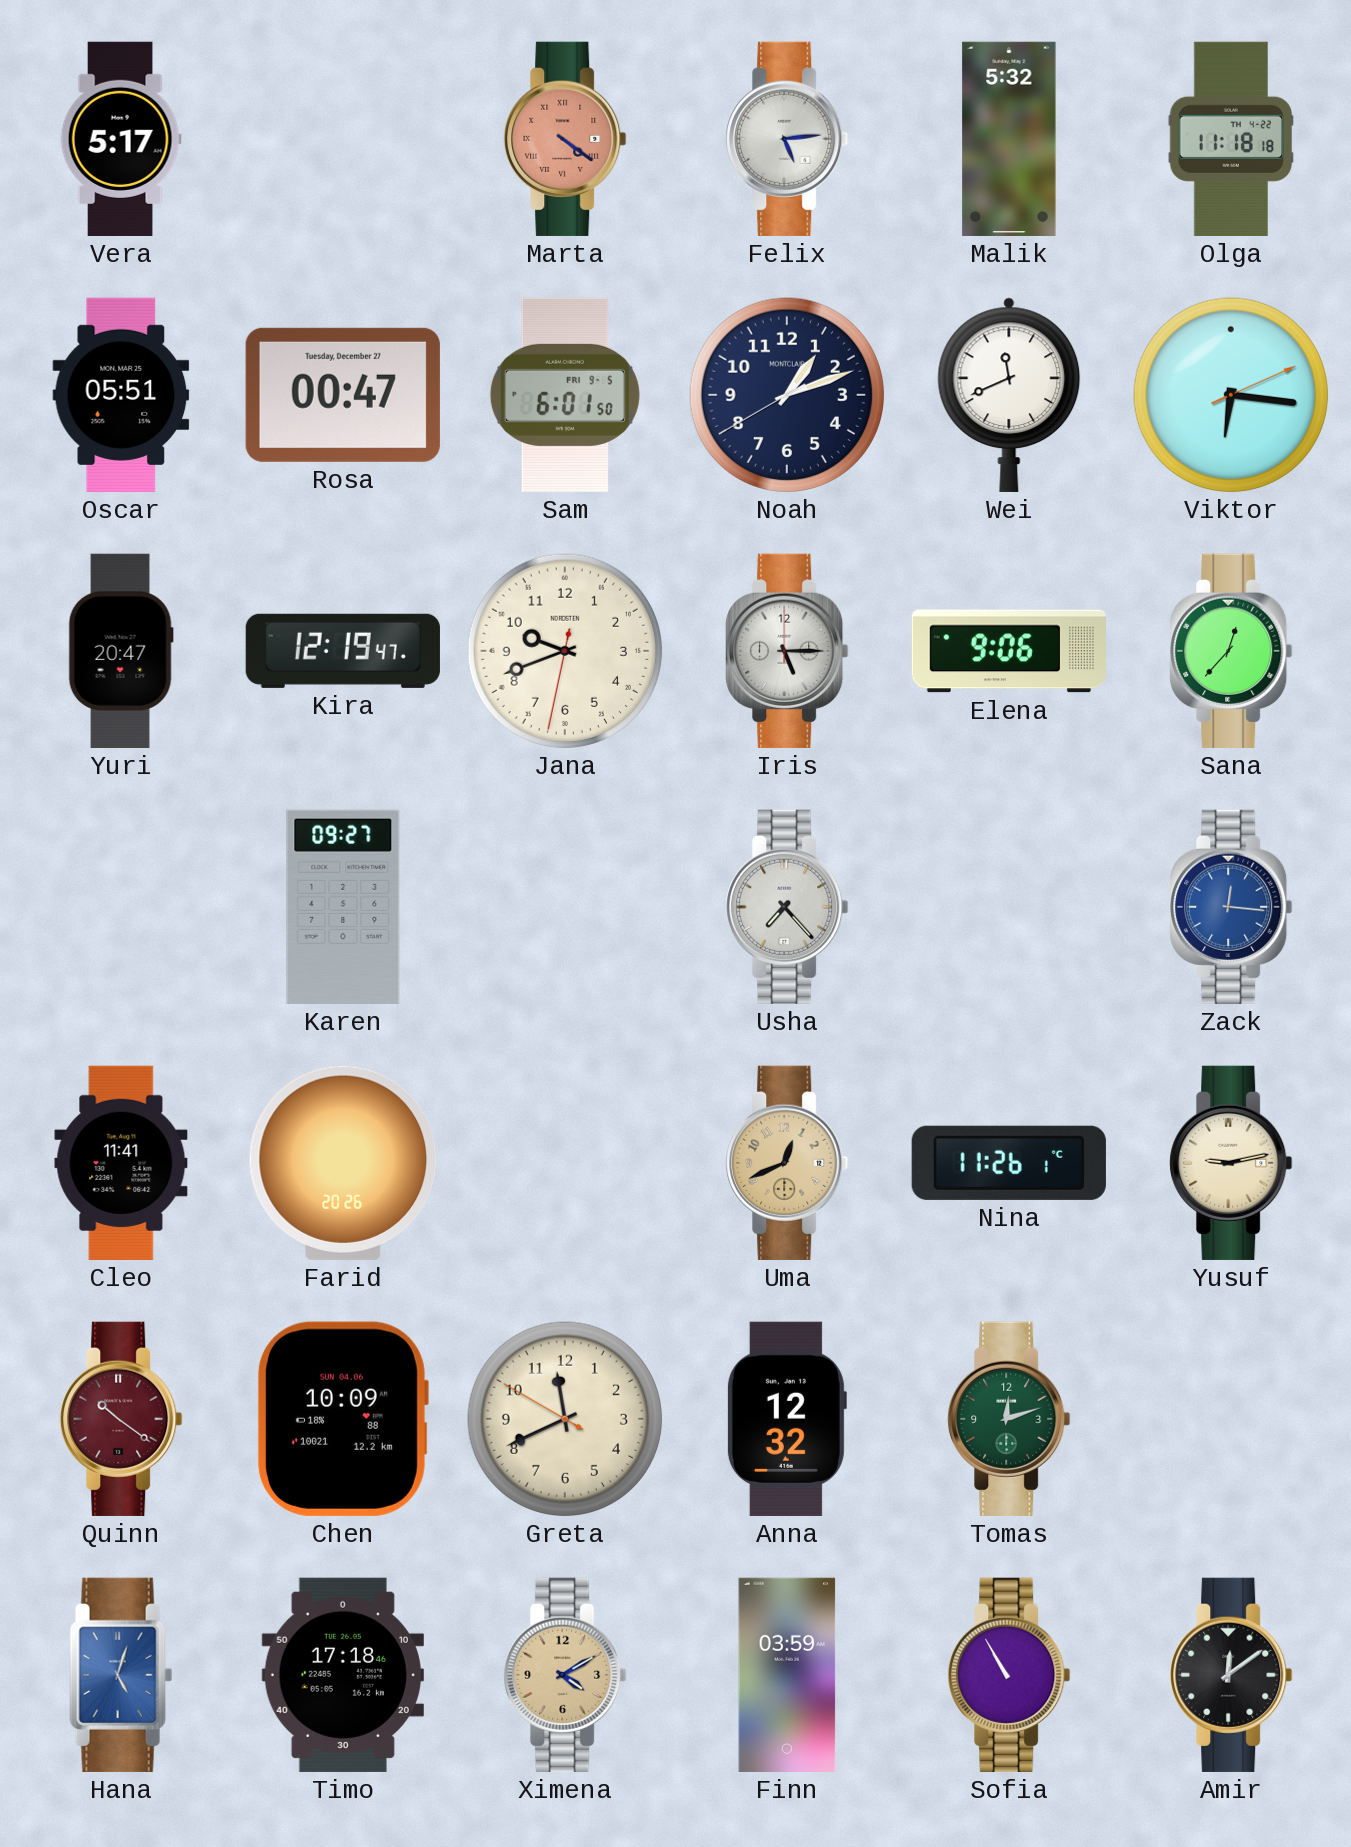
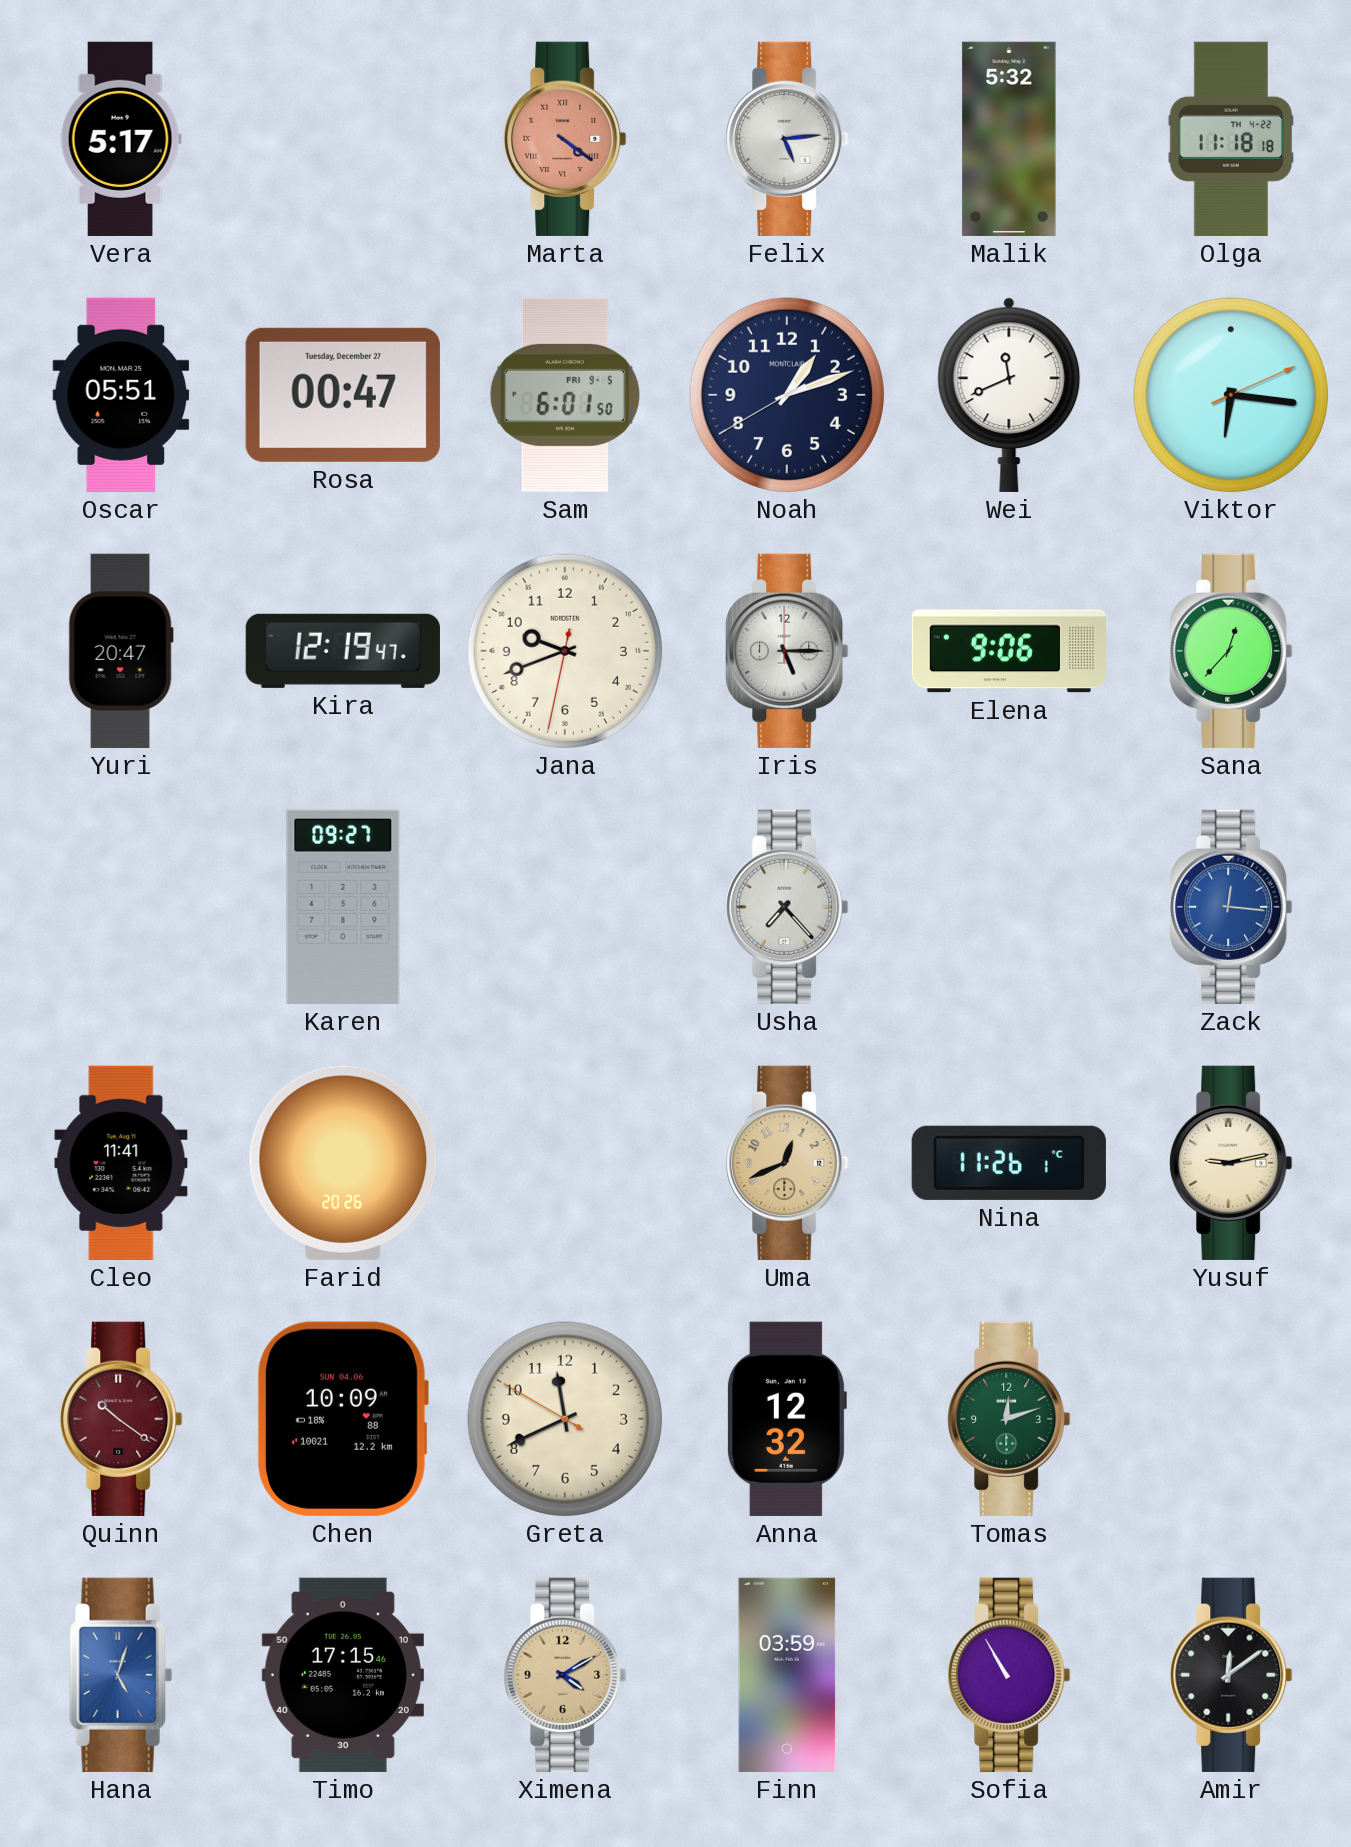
Timo: 17:18 -> 17:15 (343, 1675)
